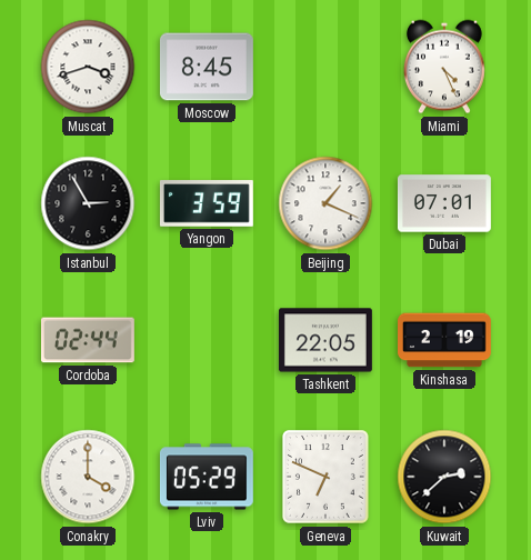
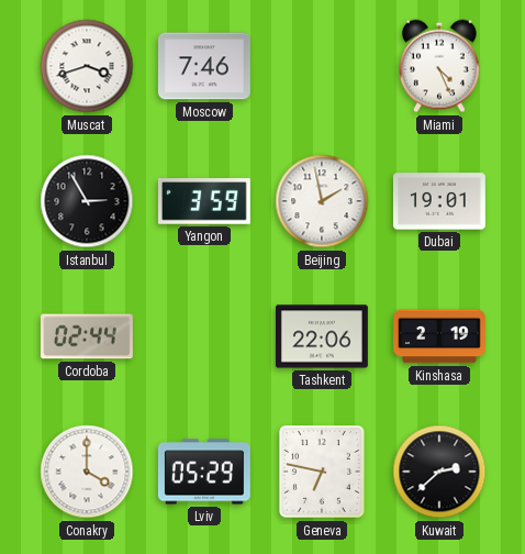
Moscow: 8:45 -> 7:46 (204, 66)
Beijing: 1:19 -> 1:58 (322, 201)
Dubai: 07:01 -> 19:01 (439, 201)
Tashkent: 22:05 -> 22:06 (322, 336)
Geneva: 6:49 -> 6:47 (323, 472)
